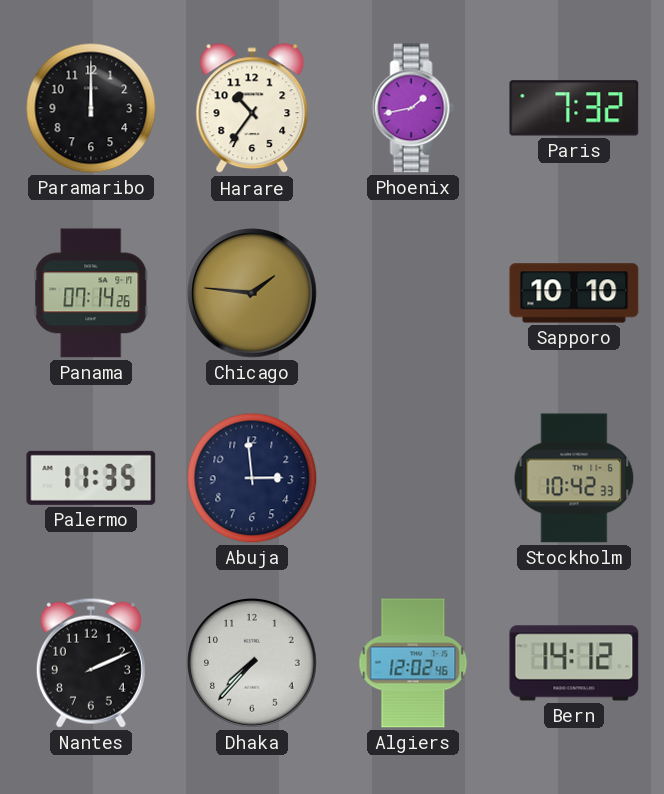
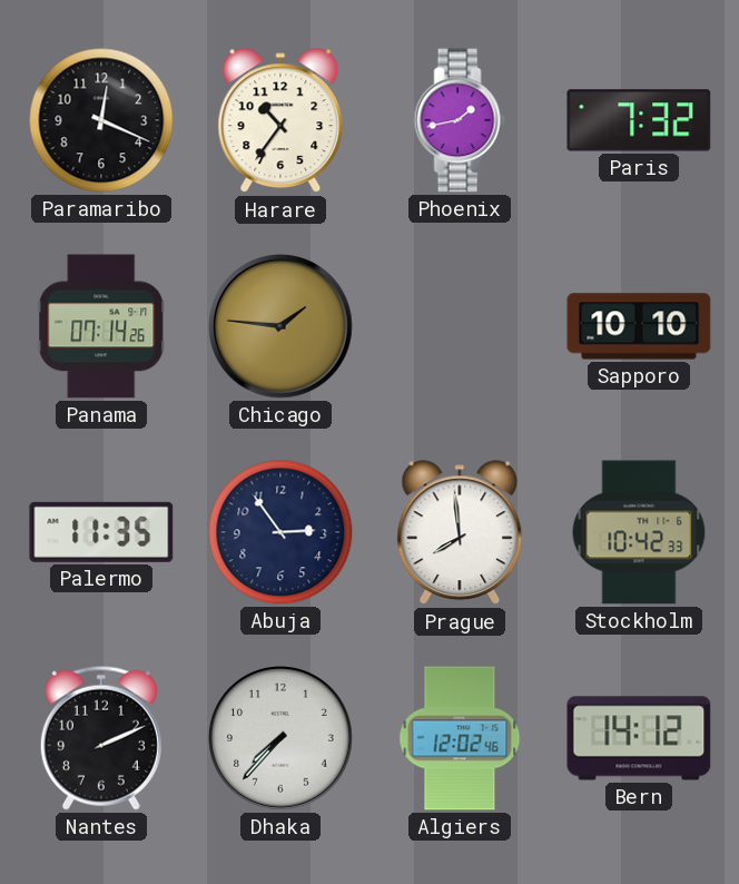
Paramaribo: 12:00 -> 12:19 (101, 120)
Abuja: 2:59 -> 2:54 (280, 532)
Prague: none -> 7:59 (460, 533)
